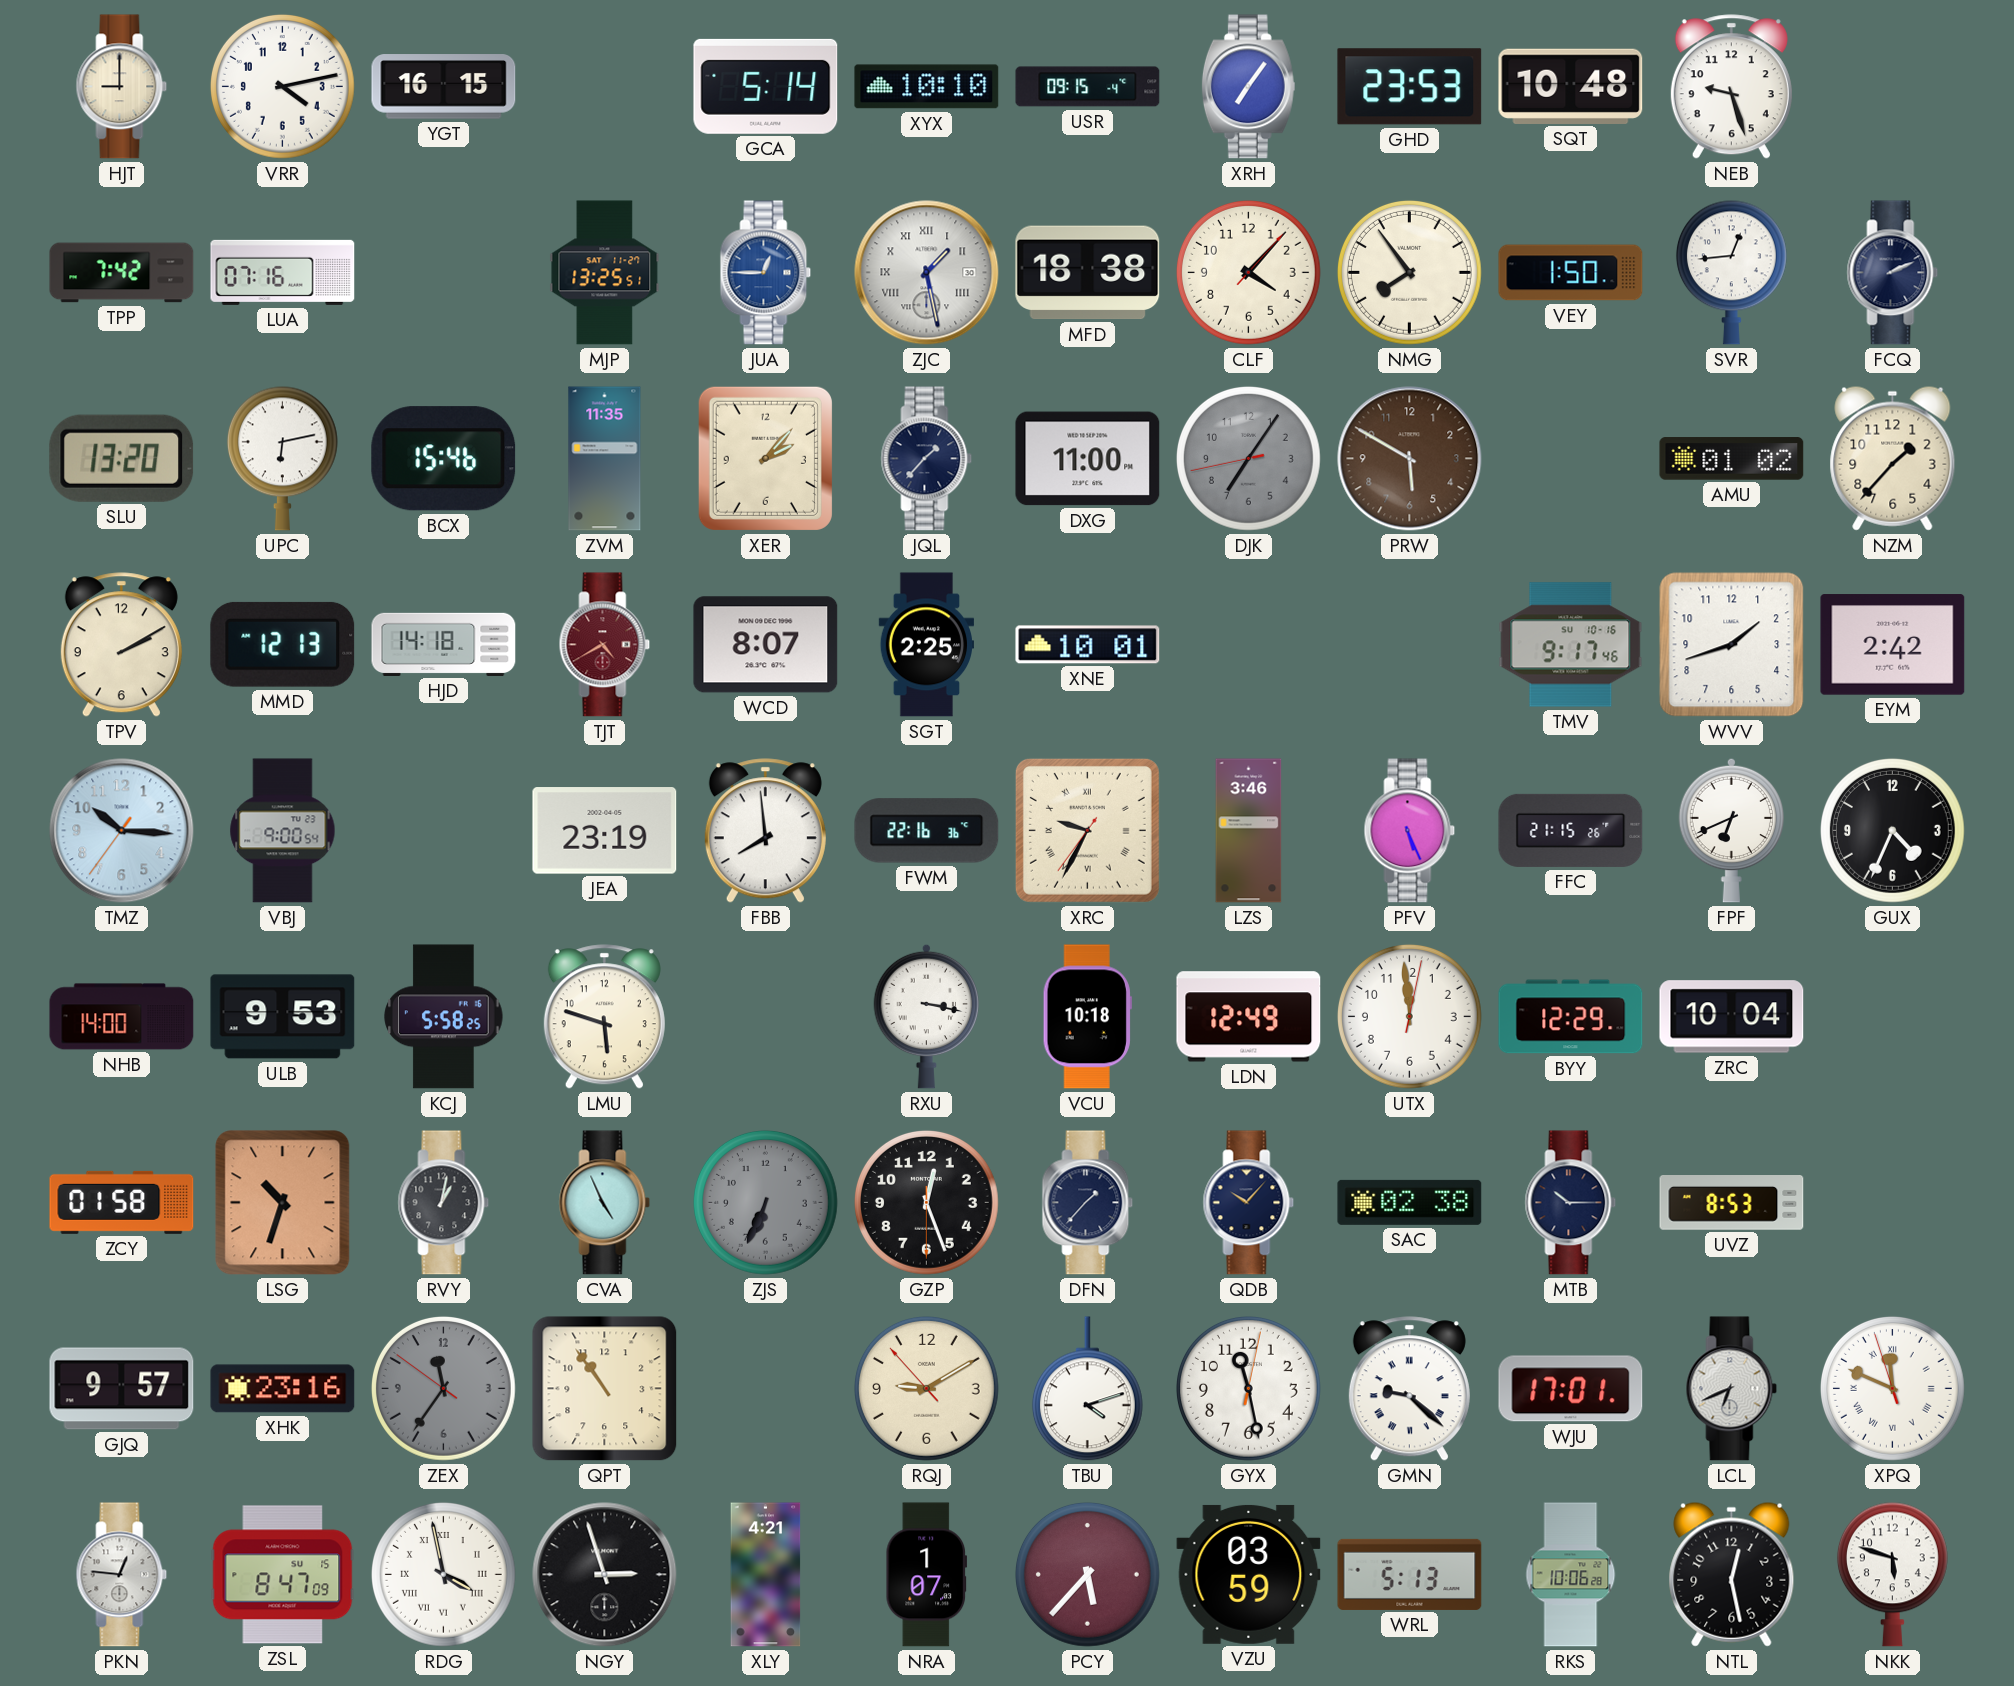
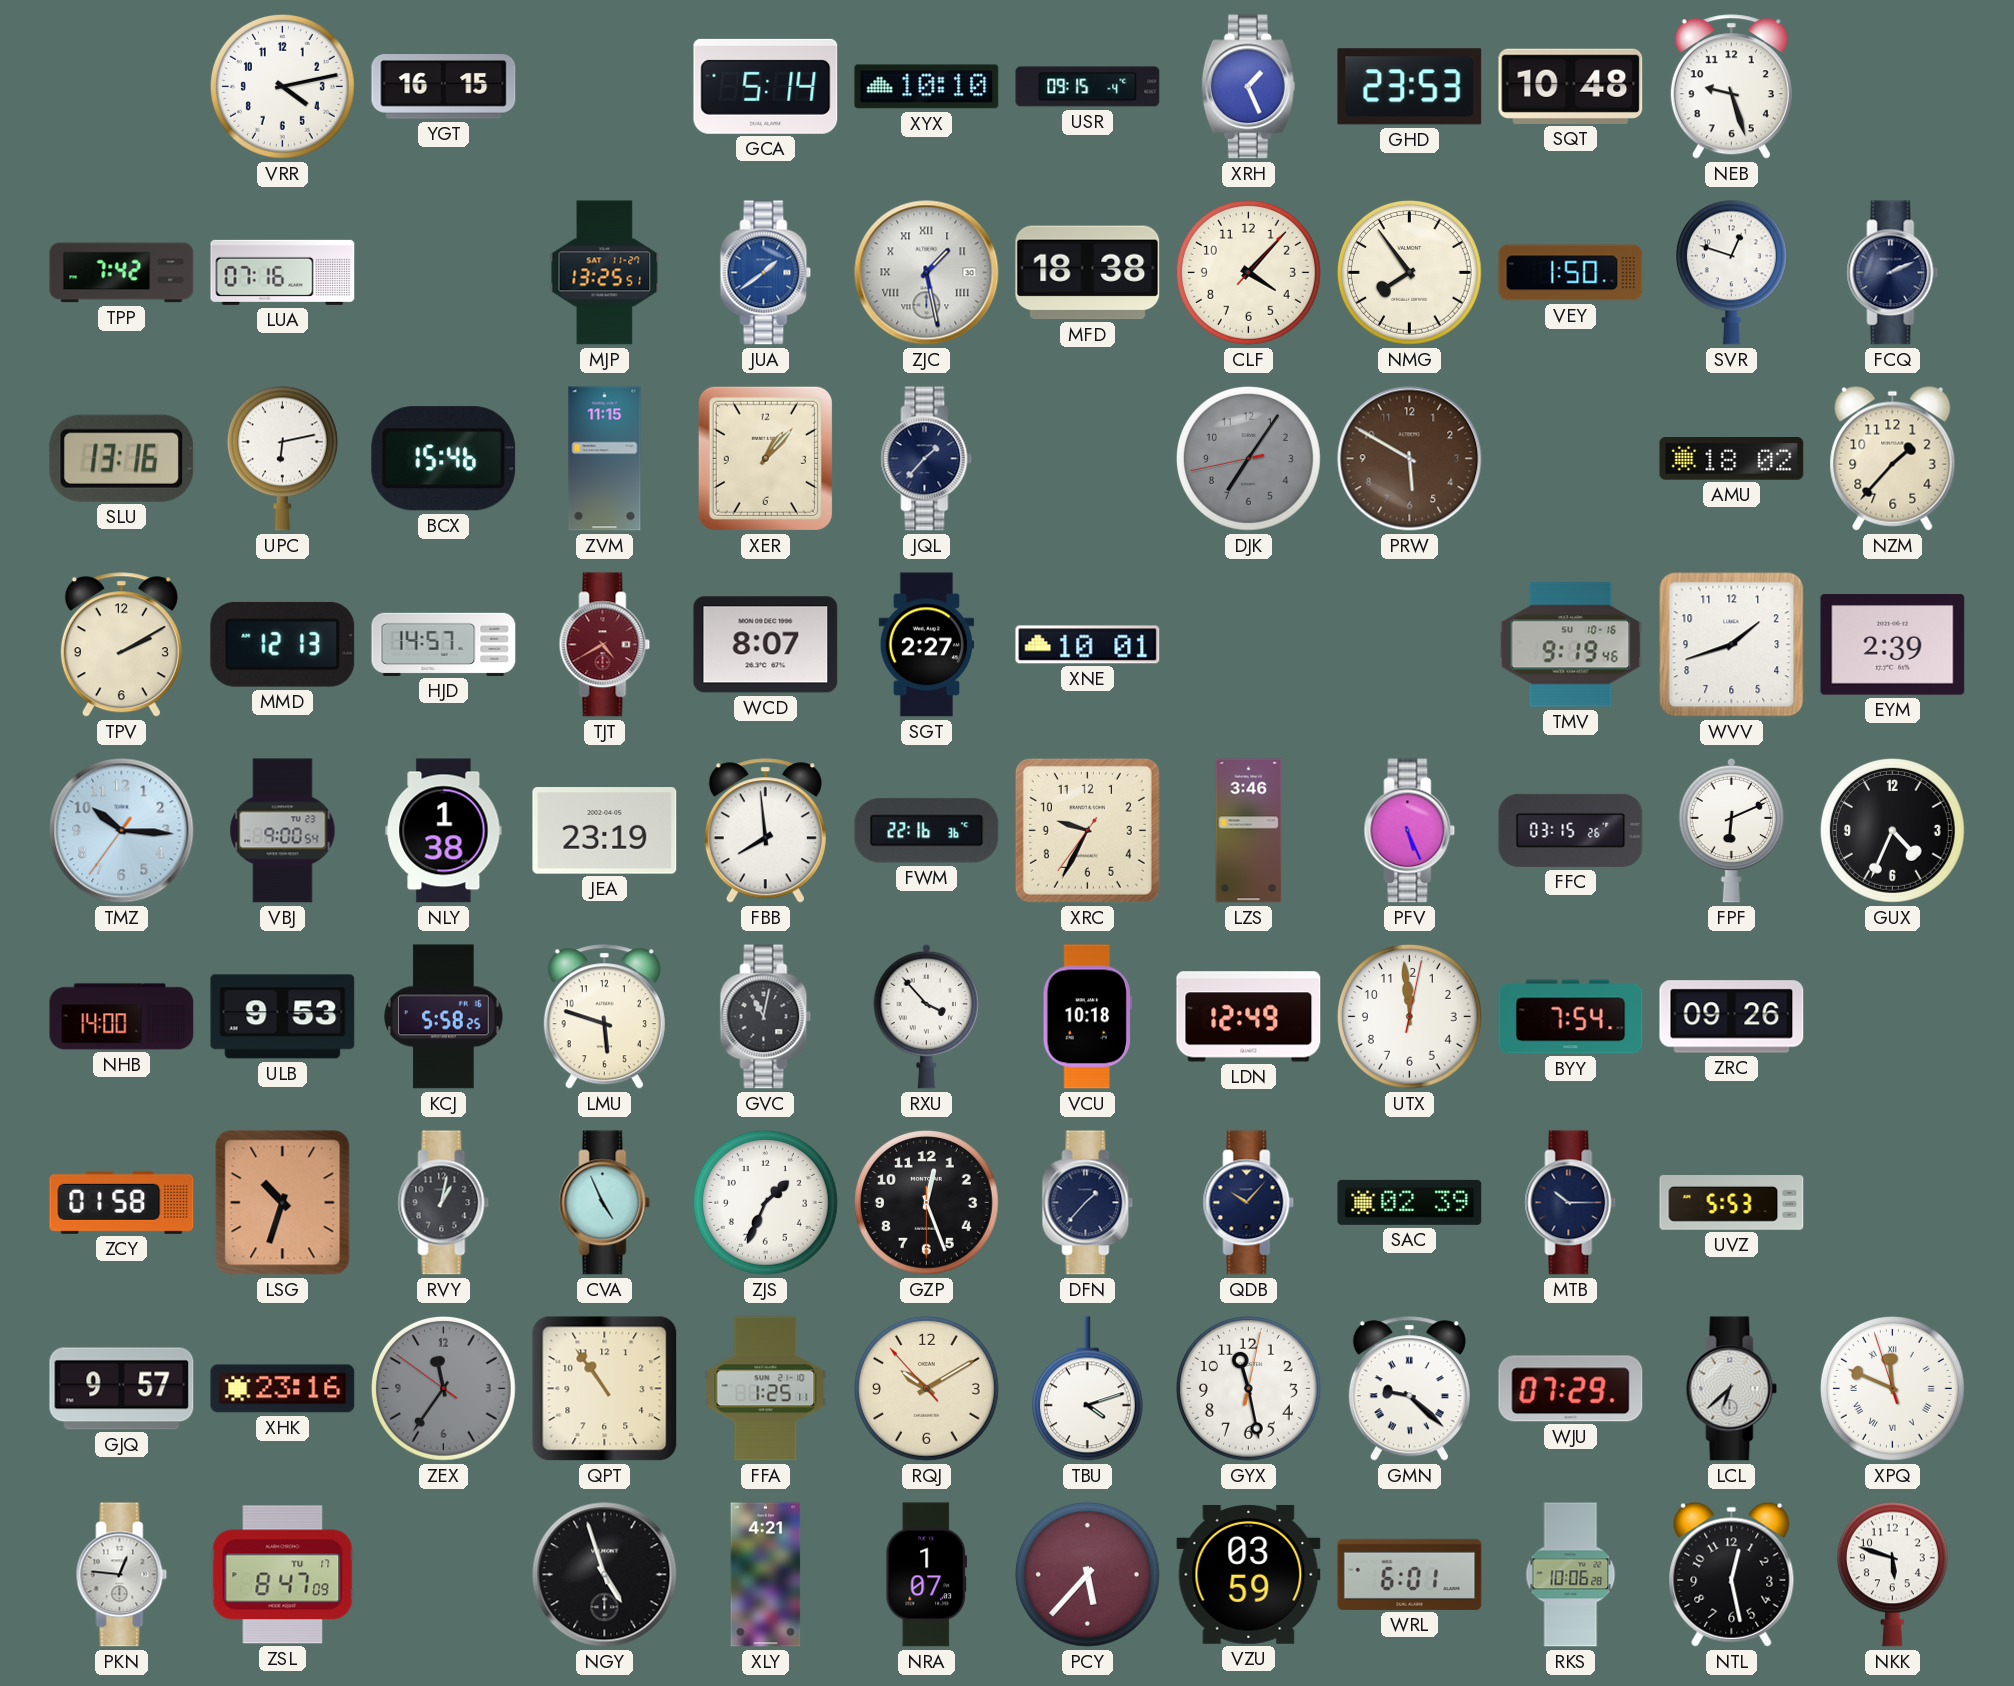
HJT: 9:00 -> none (122, 87)
XRH: 7:06 -> 1:26 (1248, 87)
JUA: 12:45 -> 1:39 (766, 273)
SVR: 12:44 -> 12:48 (1731, 272)
SLU: 13:20 -> 13:16 (122, 458)
ZVM: 11:35 -> 11:15 (605, 459)
XER: 2:07 -> 1:07 (765, 458)
DXG: 11:00 -> none (1088, 459)
AMU: 01:02 -> 18:02 (1732, 459)
HJD: 14:18 -> 14:57 (444, 644)
SGT: 2:25 -> 2:27 (927, 645)
TMV: 9:17 -> 9:19 (1571, 645)
EYM: 2:42 -> 2:39 (1893, 645)
NLY: none -> 1:38 (444, 831)
XRC numerals: Roman -> Arabic (1087, 830)
FFC: 21:15 -> 03:15 (1571, 830)
FPF: 6:41 -> 6:11 (1732, 830)
GVC: none -> 11:02 (766, 1017)
RXU: 3:17 -> 3:53 (927, 1016)
BYY: 12:29 -> 7:54 (1571, 1017)
ZRC: 10:04 -> 09:26 (1732, 1017)
ZJS: 6:34 -> 1:34 (765, 1202)
ZJS dial: grey -> white (765, 1202)
SAC: 02:38 -> 02:39 (1410, 1202)
UVZ: 8:53 -> 5:53 (1732, 1203)
FFA: none -> 1:25 (766, 1389)
RQJ: 9:09 -> 10:09 (926, 1388)
WJU: 17:01 -> 07:29 (1571, 1389)
LCL: 6:41 -> 6:38 (1732, 1389)
ZSL date: SU 15 -> TU 17 (283, 1575)
RDG: 3:58 -> none (443, 1574)
NGY: 2:57 -> 4:57 (605, 1575)
WRL: 5:13 -> 6:01 (1410, 1574)
